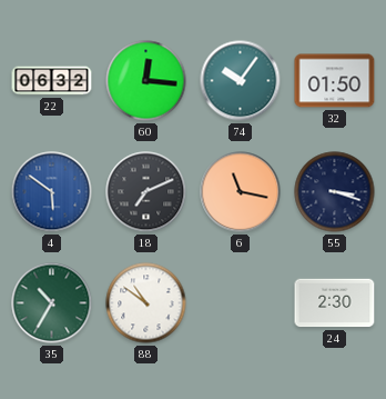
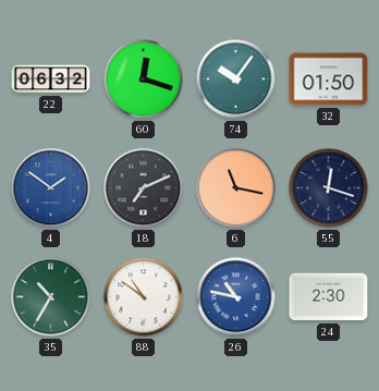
60: 12:16 -> 12:18 (144, 80)
4: 5:51 -> 1:51 (51, 188)
55: 3:18 -> 12:18 (329, 188)
26: none -> 10:47 (236, 297)
